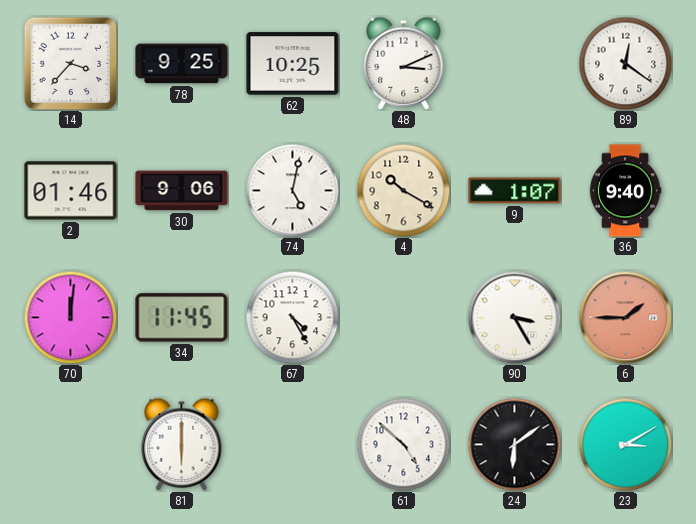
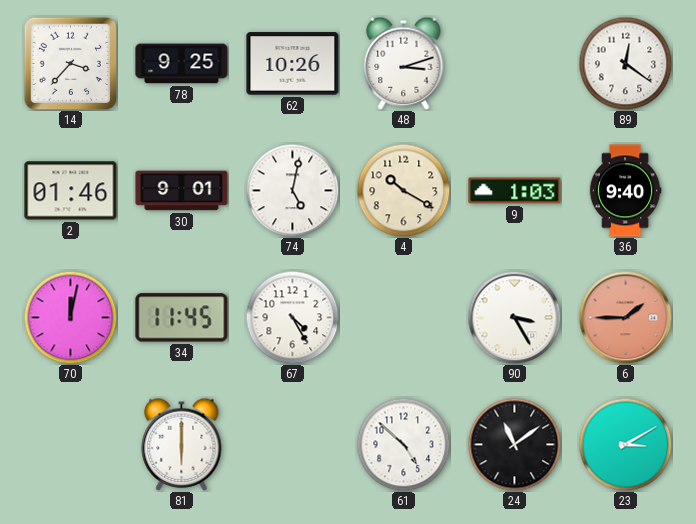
62: 10:25 -> 10:26 (293, 64)
48: 3:11 -> 3:12 (404, 63)
30: 9:06 -> 9:01 (182, 191)
9: 1:07 -> 1:03 (515, 191)
70: 12:01 -> 12:02 (70, 317)
24: 6:09 -> 11:09 (514, 444)
